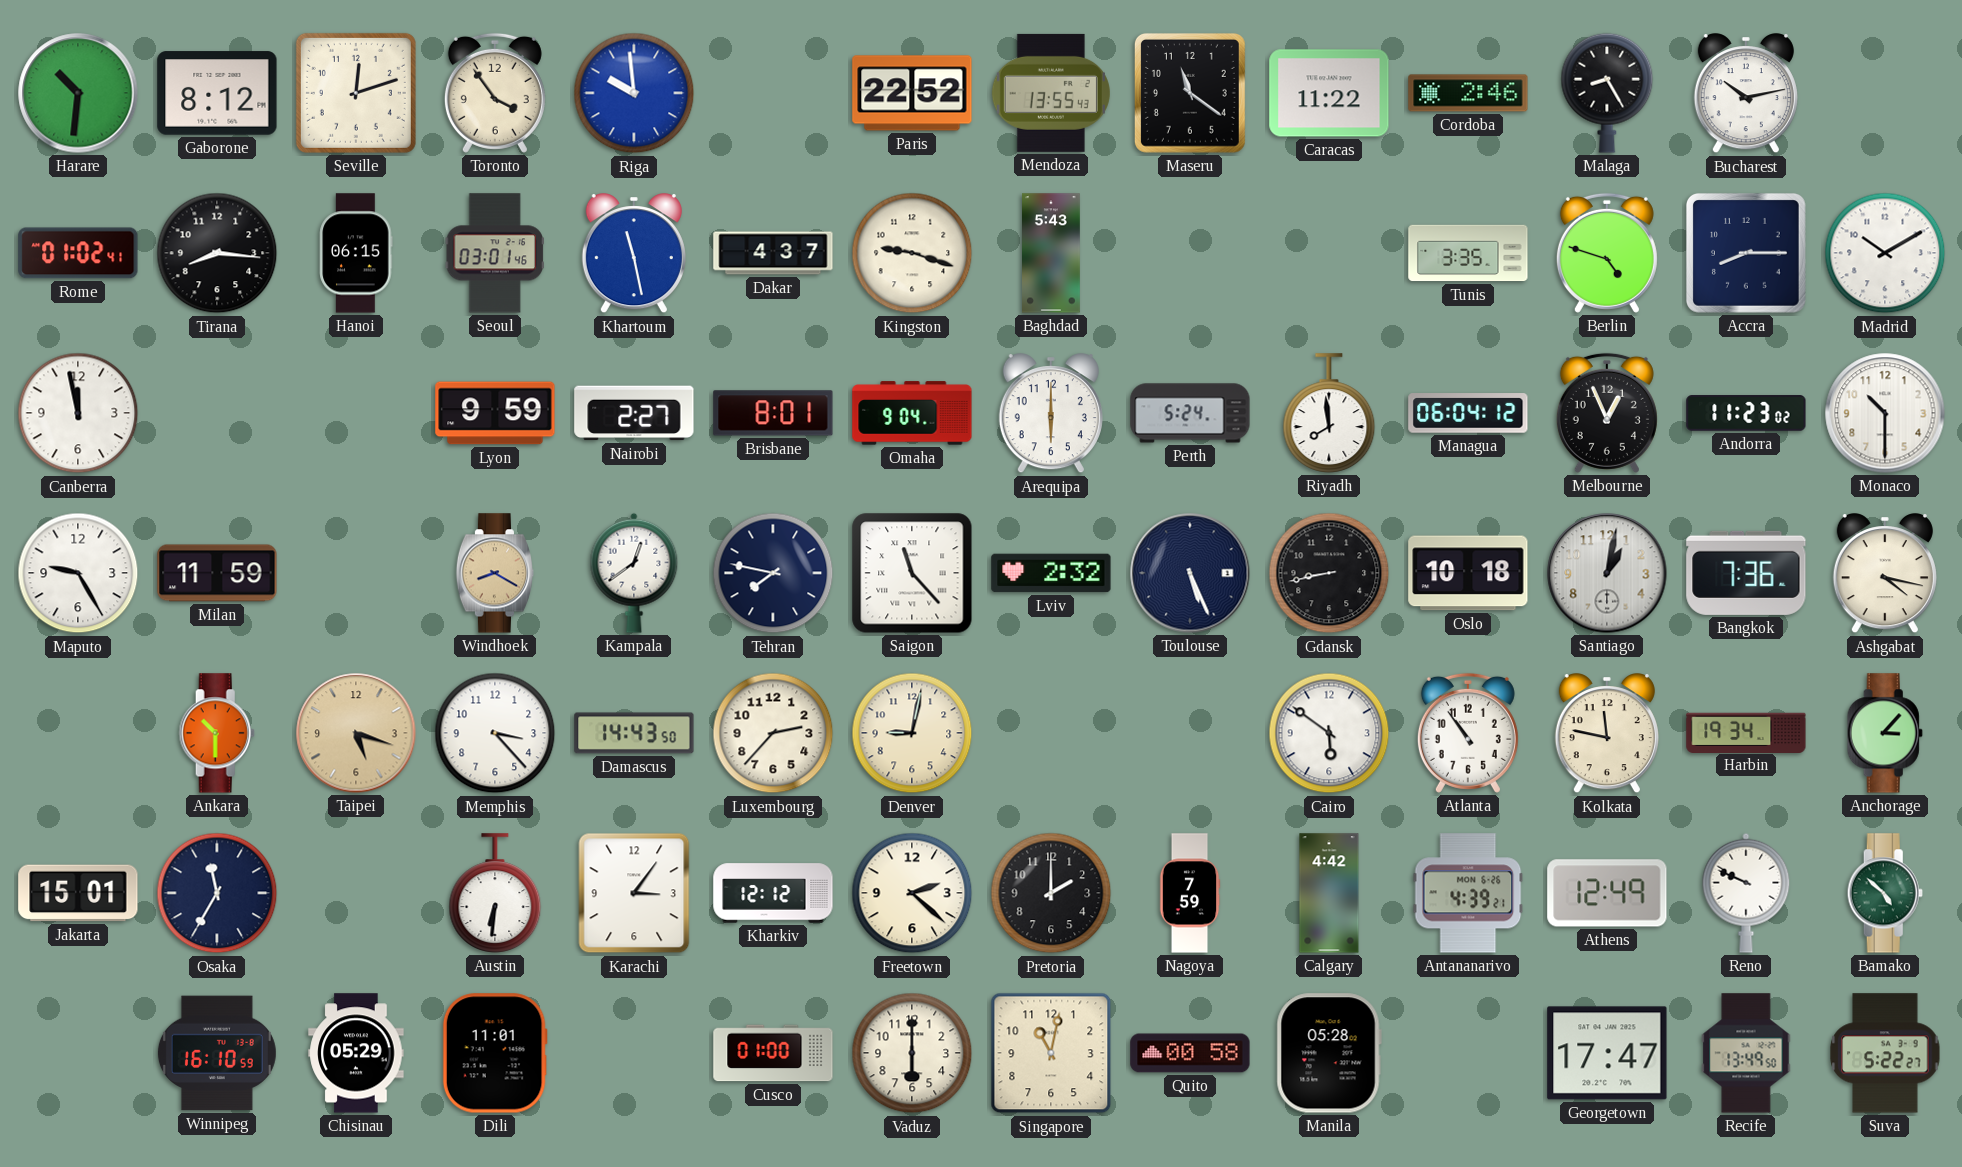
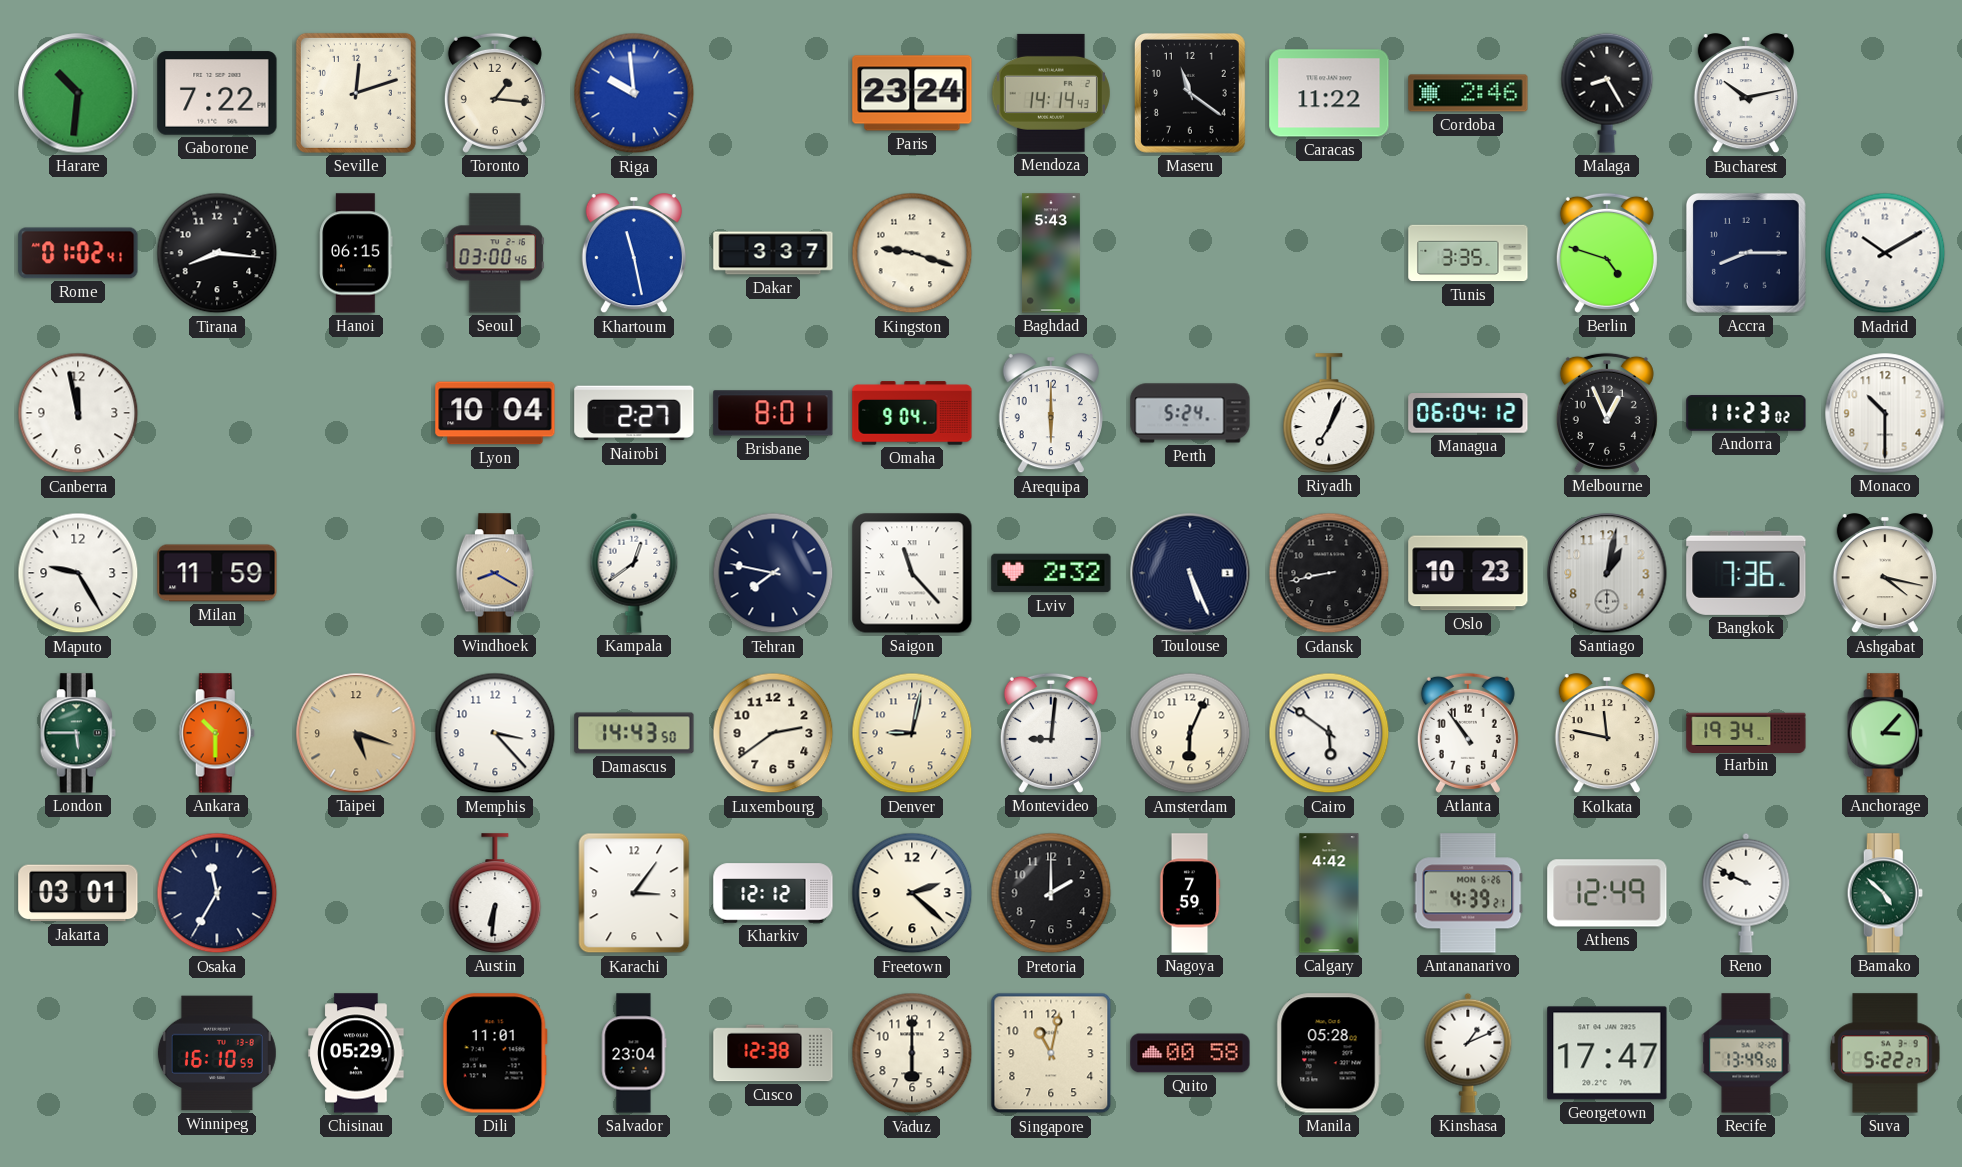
Gaborone: 8:12 -> 7:22 (217, 93)
Toronto: 3:54 -> 1:16 (495, 93)
Paris: 22:52 -> 23:24 (912, 93)
Mendoza: 13:55 -> 14:14 (1051, 93)
Seoul: 03:01 -> 03:00 (495, 253)
Dakar: 4:37 -> 3:37 (773, 253)
Lyon: 9:59 -> 10:04 (495, 413)
Riyadh: 7:59 -> 7:04 (1329, 413)
Oslo: 10:18 -> 10:23 (1468, 573)
London: none -> 5:45 (78, 733)
Luxembourg: 2:37 -> 2:39 (773, 733)
Montevideo: none -> 9:01 (1051, 733)
Amsterdam: none -> 6:04 (1190, 733)
Jakarta: 15:01 -> 03:01 (78, 893)
Salvador: none -> 23:04 (634, 1053)
Cusco: 01:00 -> 12:38 (773, 1053)
Kinshasa: none -> 1:11 (1468, 1053)
